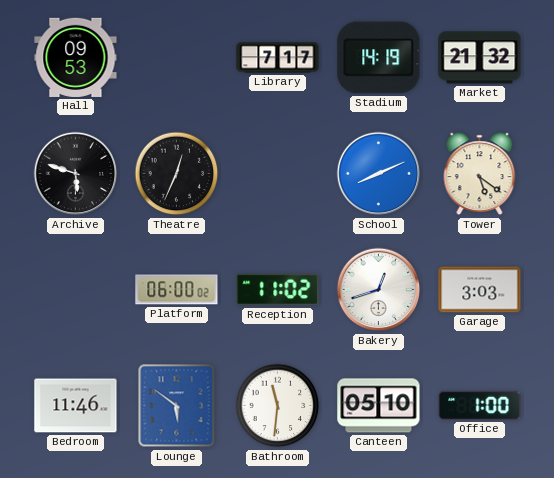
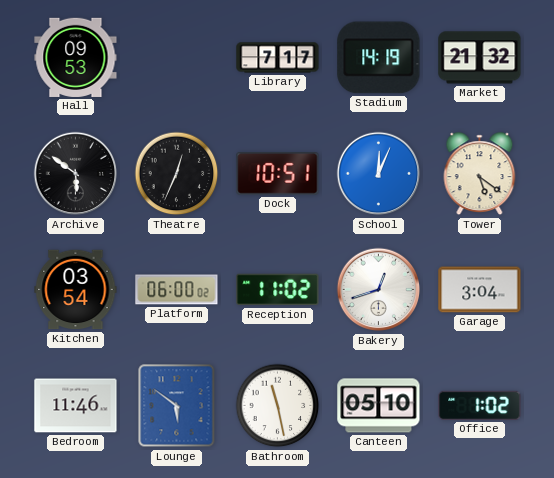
Archive: 5:48 -> 5:51 (76, 174)
Dock: none -> 10:51 (278, 174)
School: 8:11 -> 12:04 (379, 174)
Kitchen: none -> 03:54 (76, 290)
Garage: 3:03 -> 3:04 (480, 290)
Bathroom: 11:31 -> 11:28 (278, 406)
Office: 1:00 -> 1:02 (480, 405)
